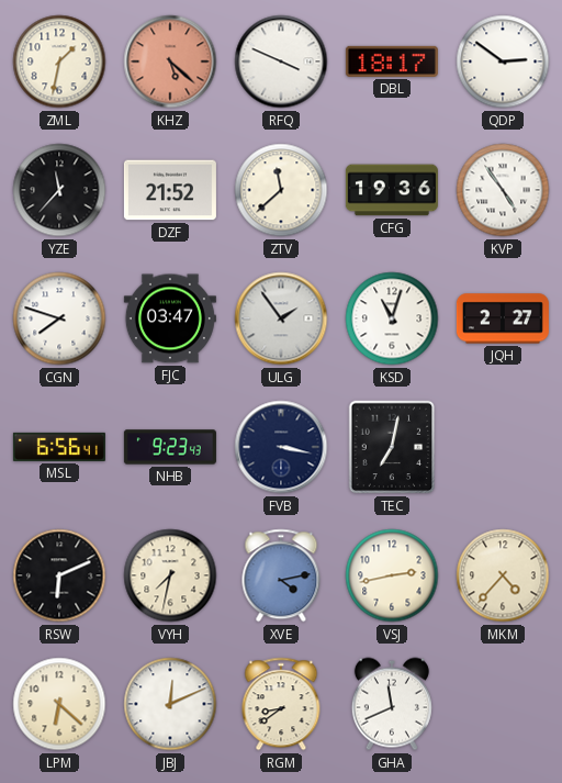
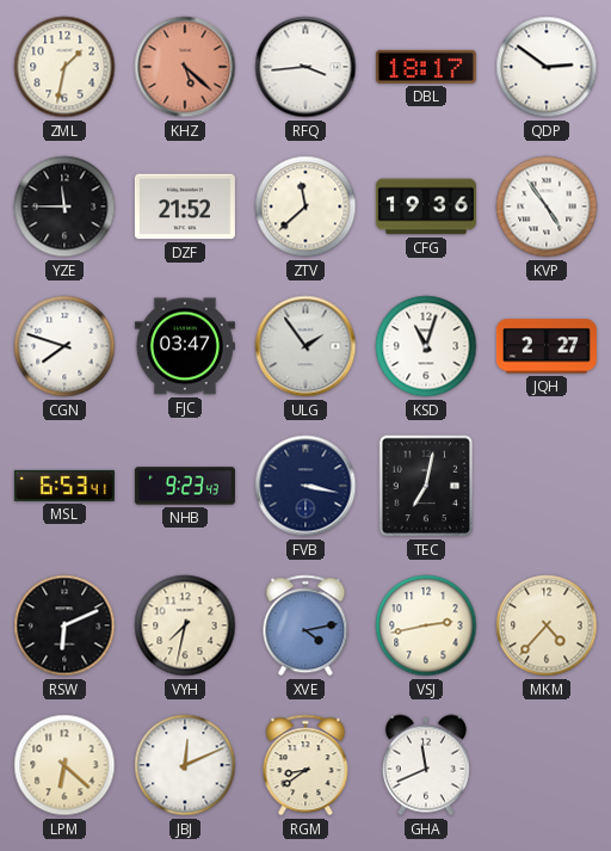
RFQ: 3:49 -> 3:44 (305, 67)
YZE: 11:37 -> 11:45 (64, 206)
MSL: 6:56 -> 6:53 (64, 486)
